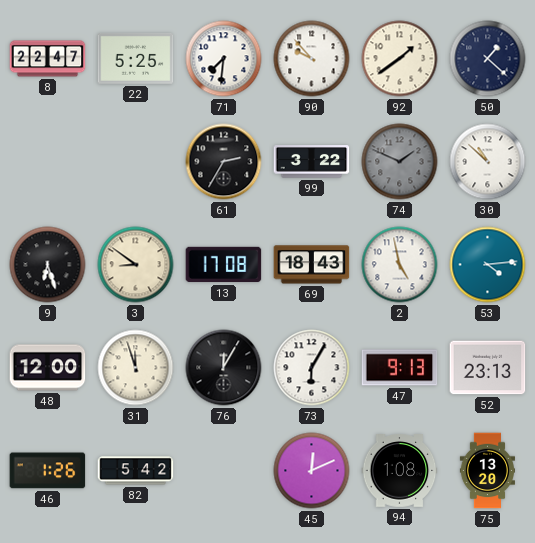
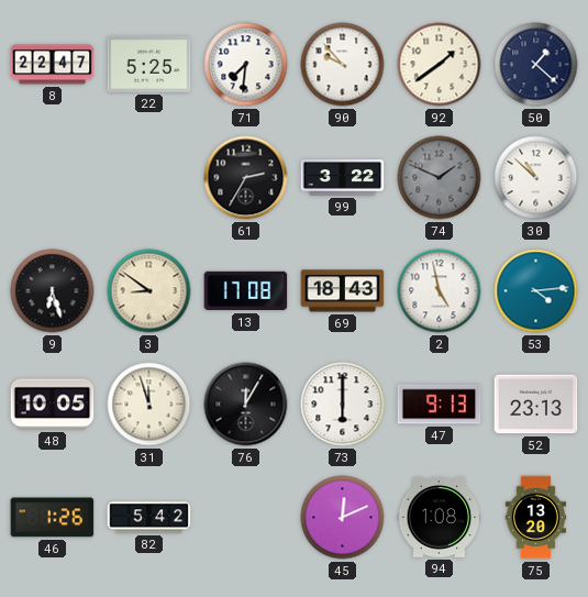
48: 12:00 -> 10:05 (53, 405)
73: 6:05 -> 6:00 (343, 405)
